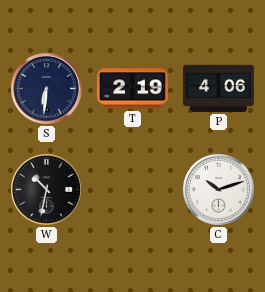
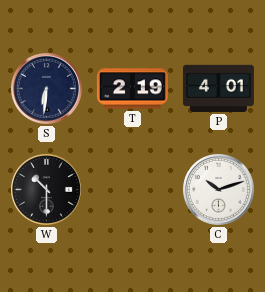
P: 4:06 -> 4:01 (218, 88)
W: 10:32 -> 10:30 (46, 189)
